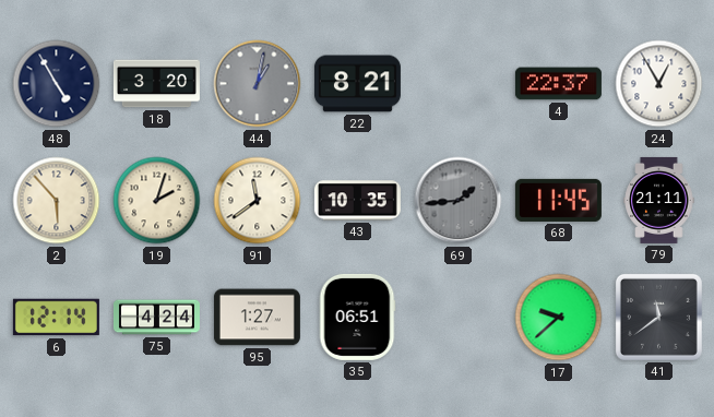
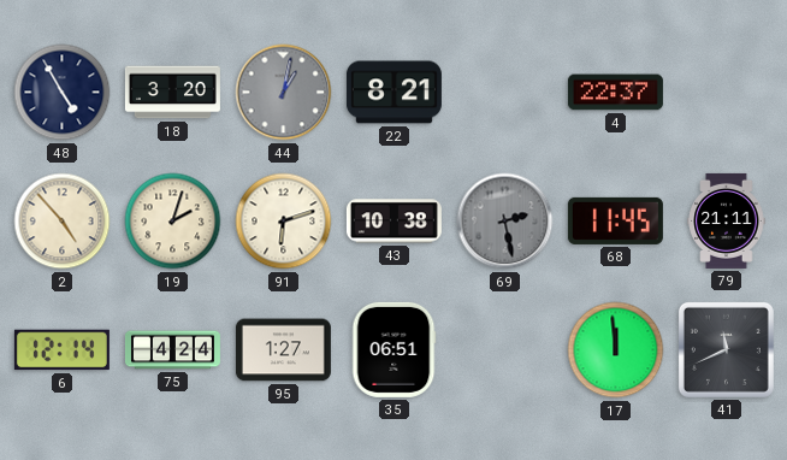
24: 12:55 -> none (659, 84)
2: 5:53 -> 4:53 (63, 222)
91: 11:39 -> 6:12 (284, 222)
43: 10:35 -> 10:38 (393, 222)
69: 1:44 -> 2:28 (505, 222)
17: 9:38 -> 11:59 (616, 350)
41: 11:39 -> 11:41 (726, 349)
